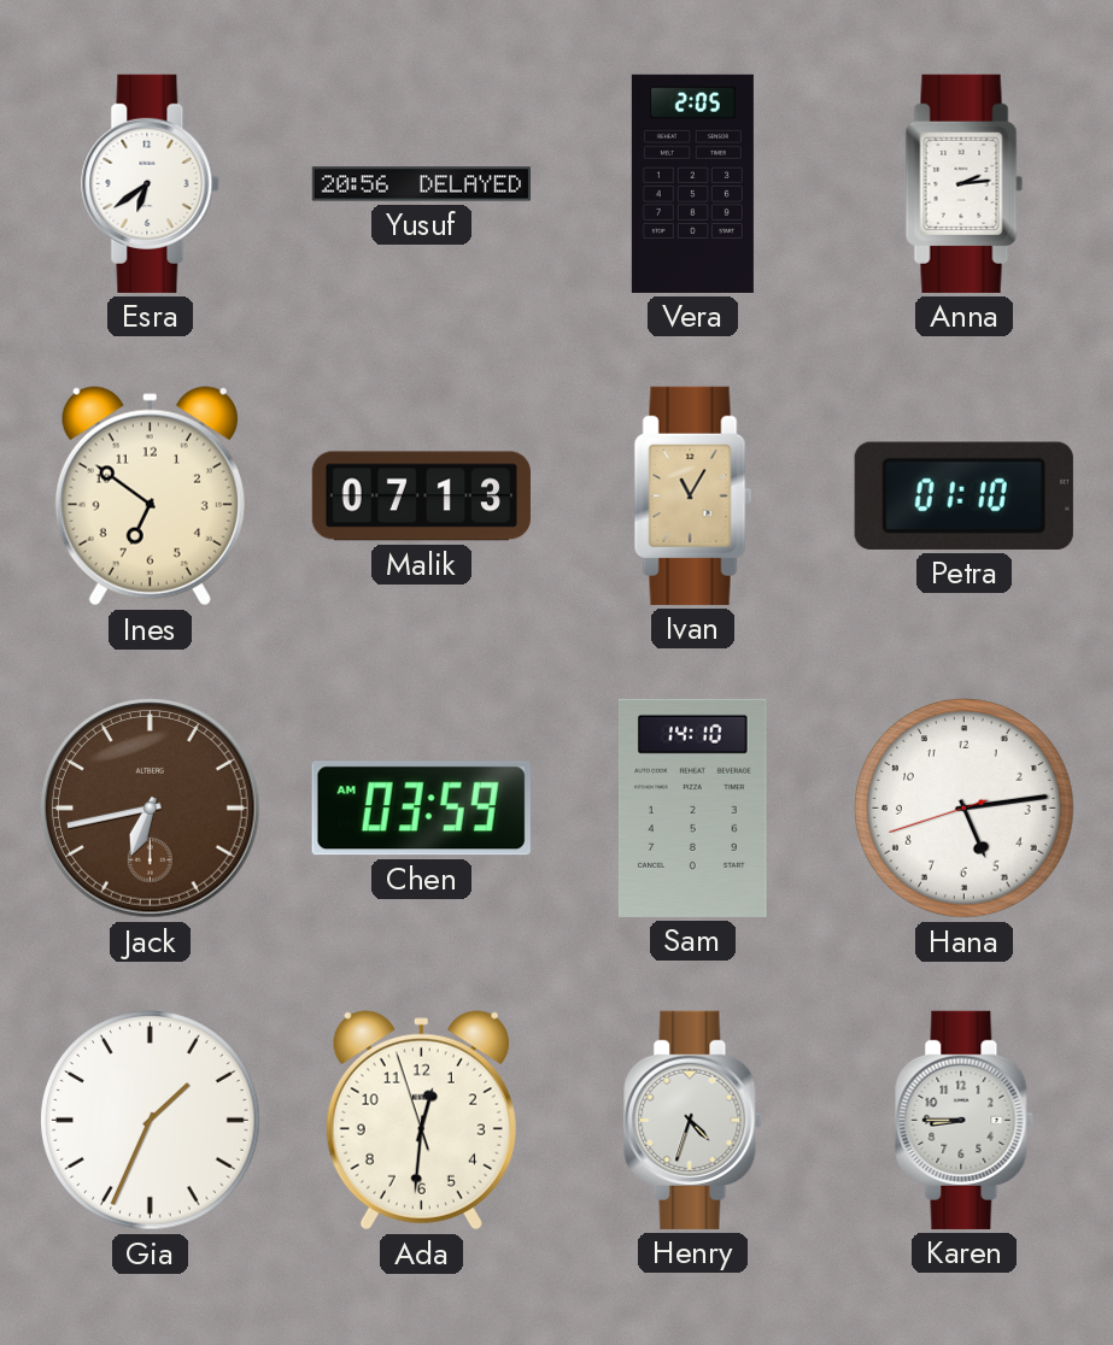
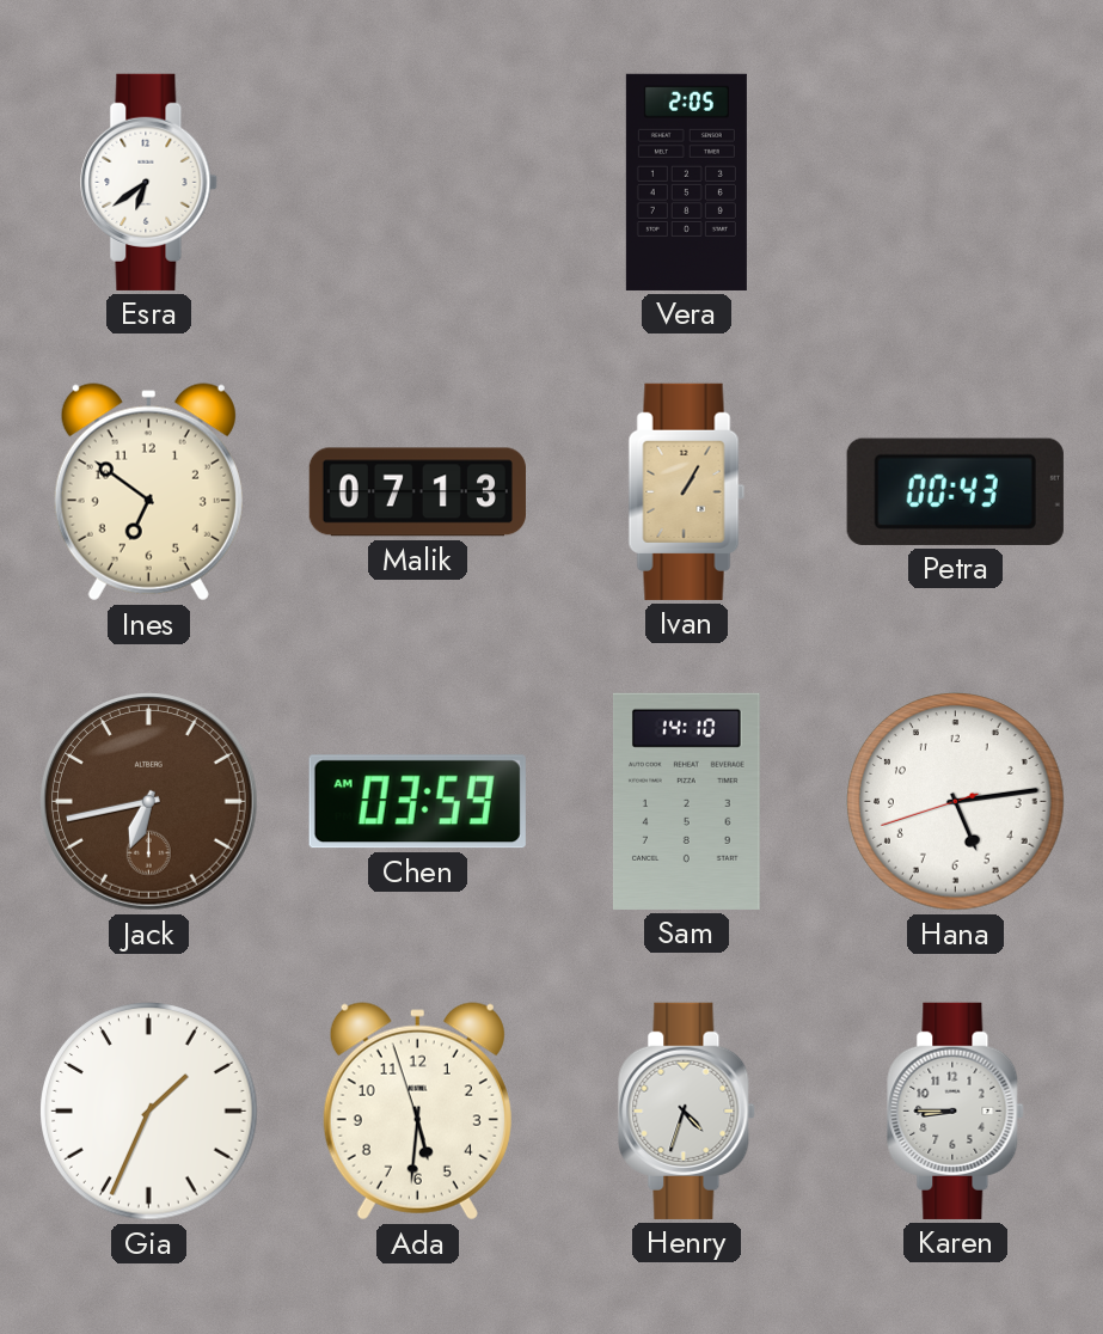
Yusuf: 20:56 -> none (421, 184)
Anna: 2:14 -> none (965, 183)
Ivan: 11:05 -> 1:05 (687, 491)
Petra: 01:10 -> 00:43 (955, 491)
Ada: 12:30 -> 5:30 (417, 1112)
